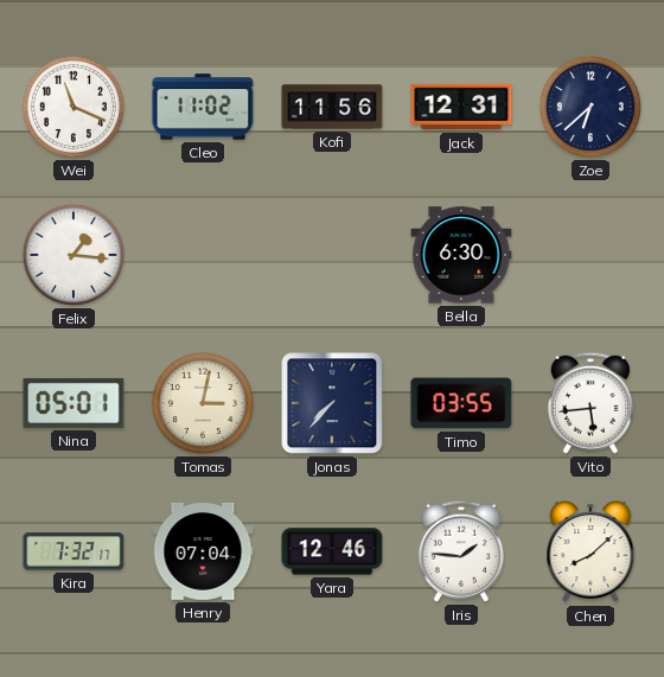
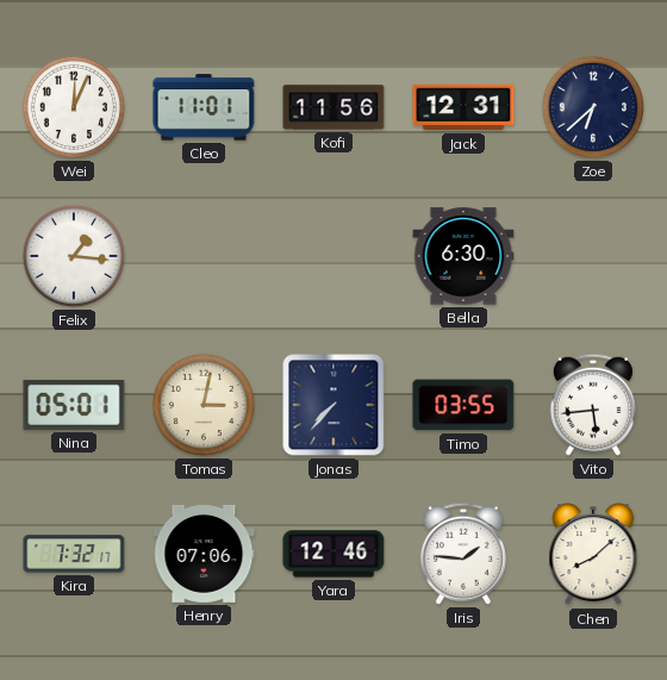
Wei: 11:19 -> 12:04 (74, 107)
Cleo: 11:02 -> 11:01 (204, 107)
Henry: 07:04 -> 07:06 (204, 554)
